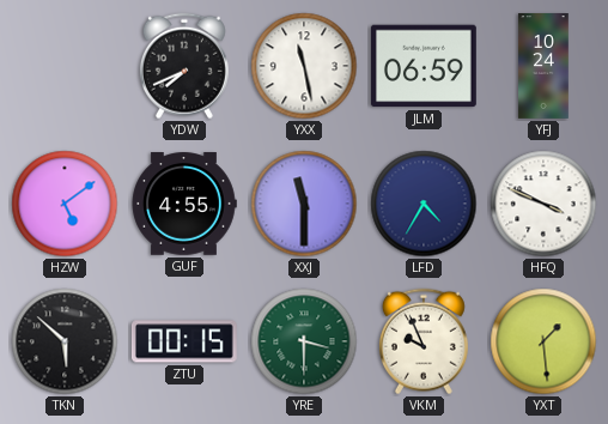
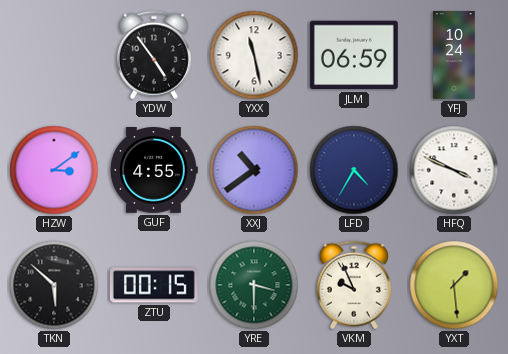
YDW: 7:41 -> 4:54 (154, 55)
HZW: 5:09 -> 3:09 (54, 170)
XXJ: 11:30 -> 10:39 (254, 170)
